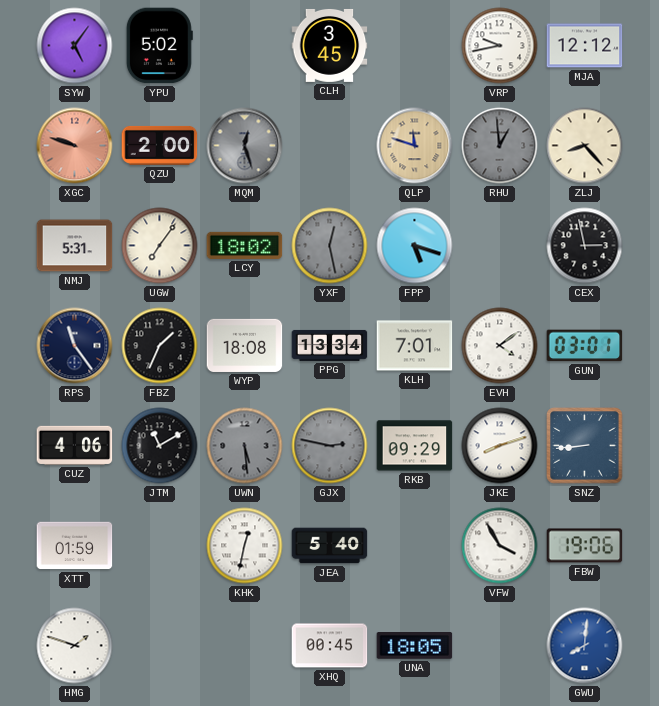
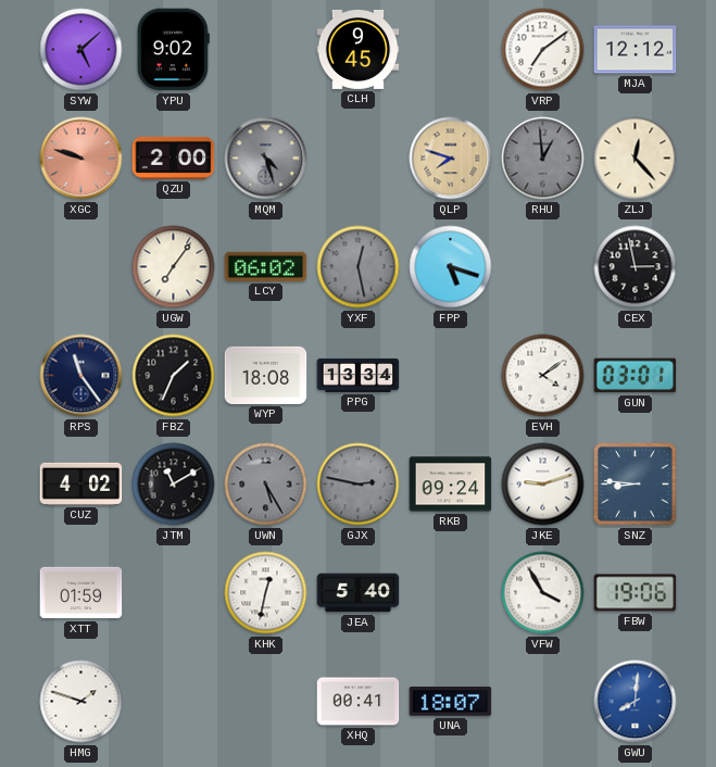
SYW: 5:06 -> 5:08 (81, 50)
YPU: 5:02 -> 9:02 (173, 50)
CLH: 3:45 -> 9:45 (359, 49)
VRP: 9:43 -> 7:09 (543, 50)
MQM: 12:27 -> 4:27 (266, 159)
QLP: 11:48 -> 7:48 (451, 159)
ZLJ: 8:23 -> 12:23 (636, 159)
NMJ: 5:31 -> none (75, 246)
LCY: 18:02 -> 06:02 (266, 266)
KLH: 7:01 -> none (415, 346)
CUZ: 4:06 -> 4:02 (81, 483)
UWN: 5:29 -> 5:25 (266, 485)
RKB: 09:29 -> 09:24 (451, 485)
JKE: 8:12 -> 9:12 (543, 485)
SNZ: 8:44 -> 8:46 (636, 485)
XHQ: 00:45 -> 00:41 (359, 702)
UNA: 18:05 -> 18:07 (451, 702)
